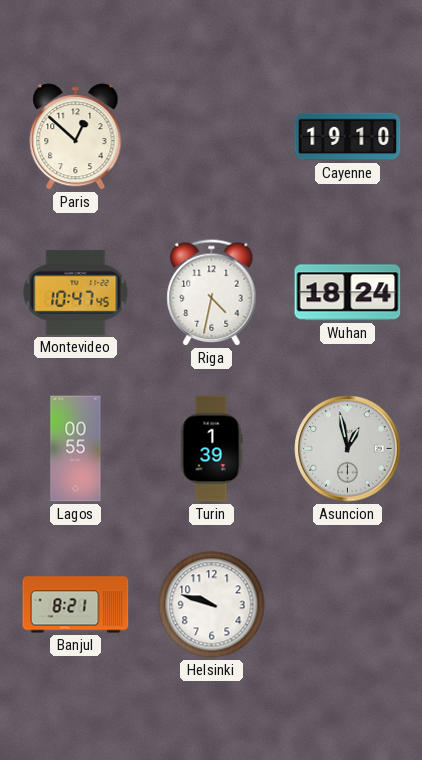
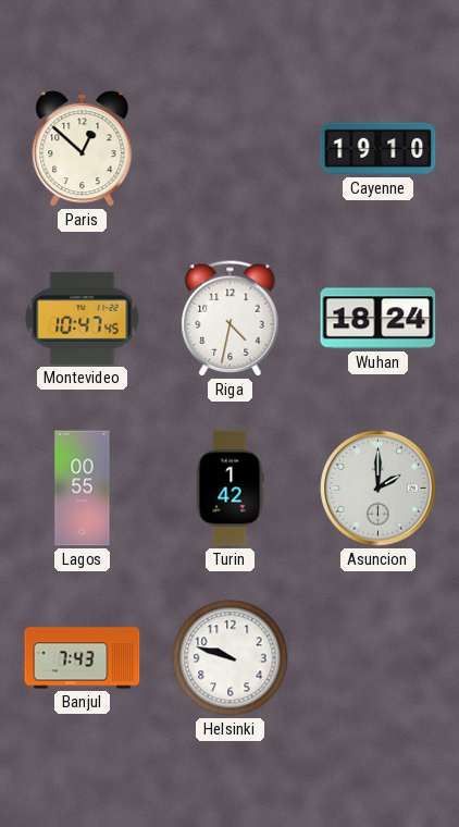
Turin: 1:39 -> 1:42 (230, 489)
Asuncion: 12:58 -> 2:00 (379, 489)
Banjul: 8:21 -> 7:43 (83, 658)
